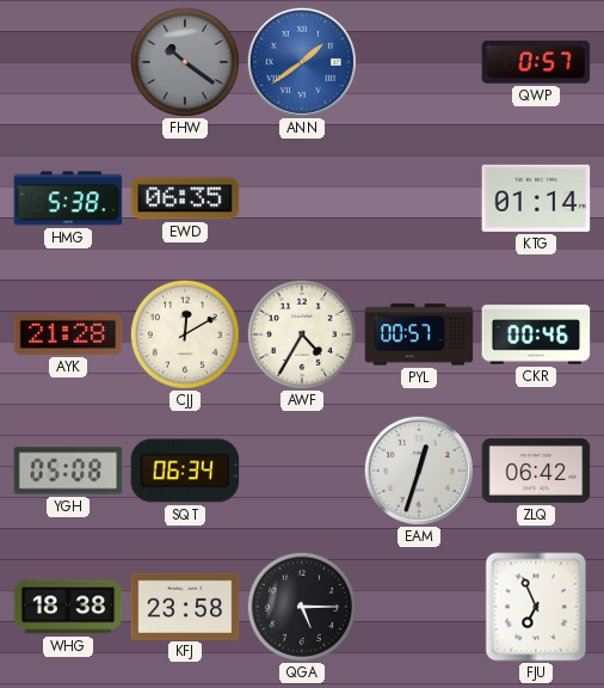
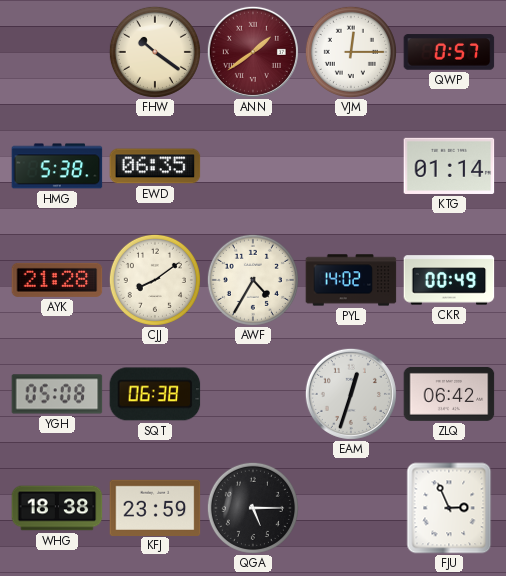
FHW dial: grey -> cream (155, 52)
ANN dial: blue -> burgundy (253, 52)
VJM: none -> 12:15 (351, 52)
CJJ: 12:10 -> 8:09 (155, 280)
PYL: 00:57 -> 14:02 (351, 280)
CKR: 00:46 -> 00:49 (449, 280)
SQT: 06:34 -> 06:38 (155, 394)
KFJ: 23:58 -> 23:59 (155, 507)
FJU: 6:56 -> 2:56 (449, 508)
